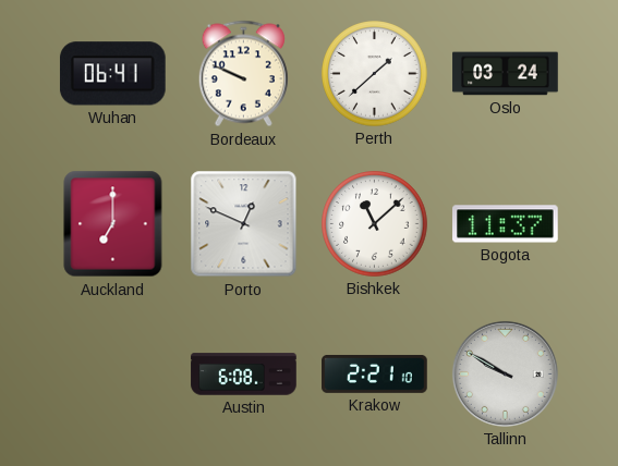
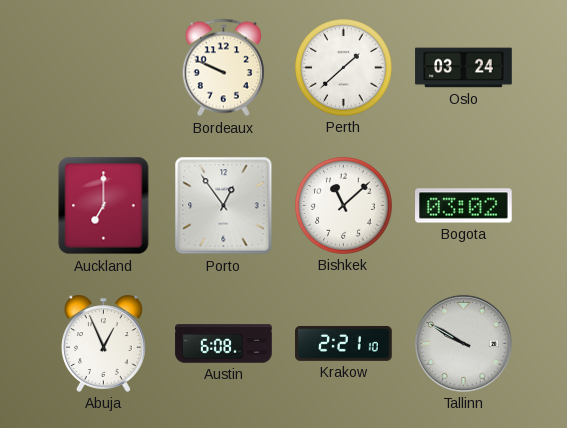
Wuhan: 06:41 -> none (112, 74)
Porto: 12:49 -> 12:54 (224, 206)
Bogota: 11:37 -> 03:02 (464, 206)
Abuja: none -> 12:56 (104, 343)
